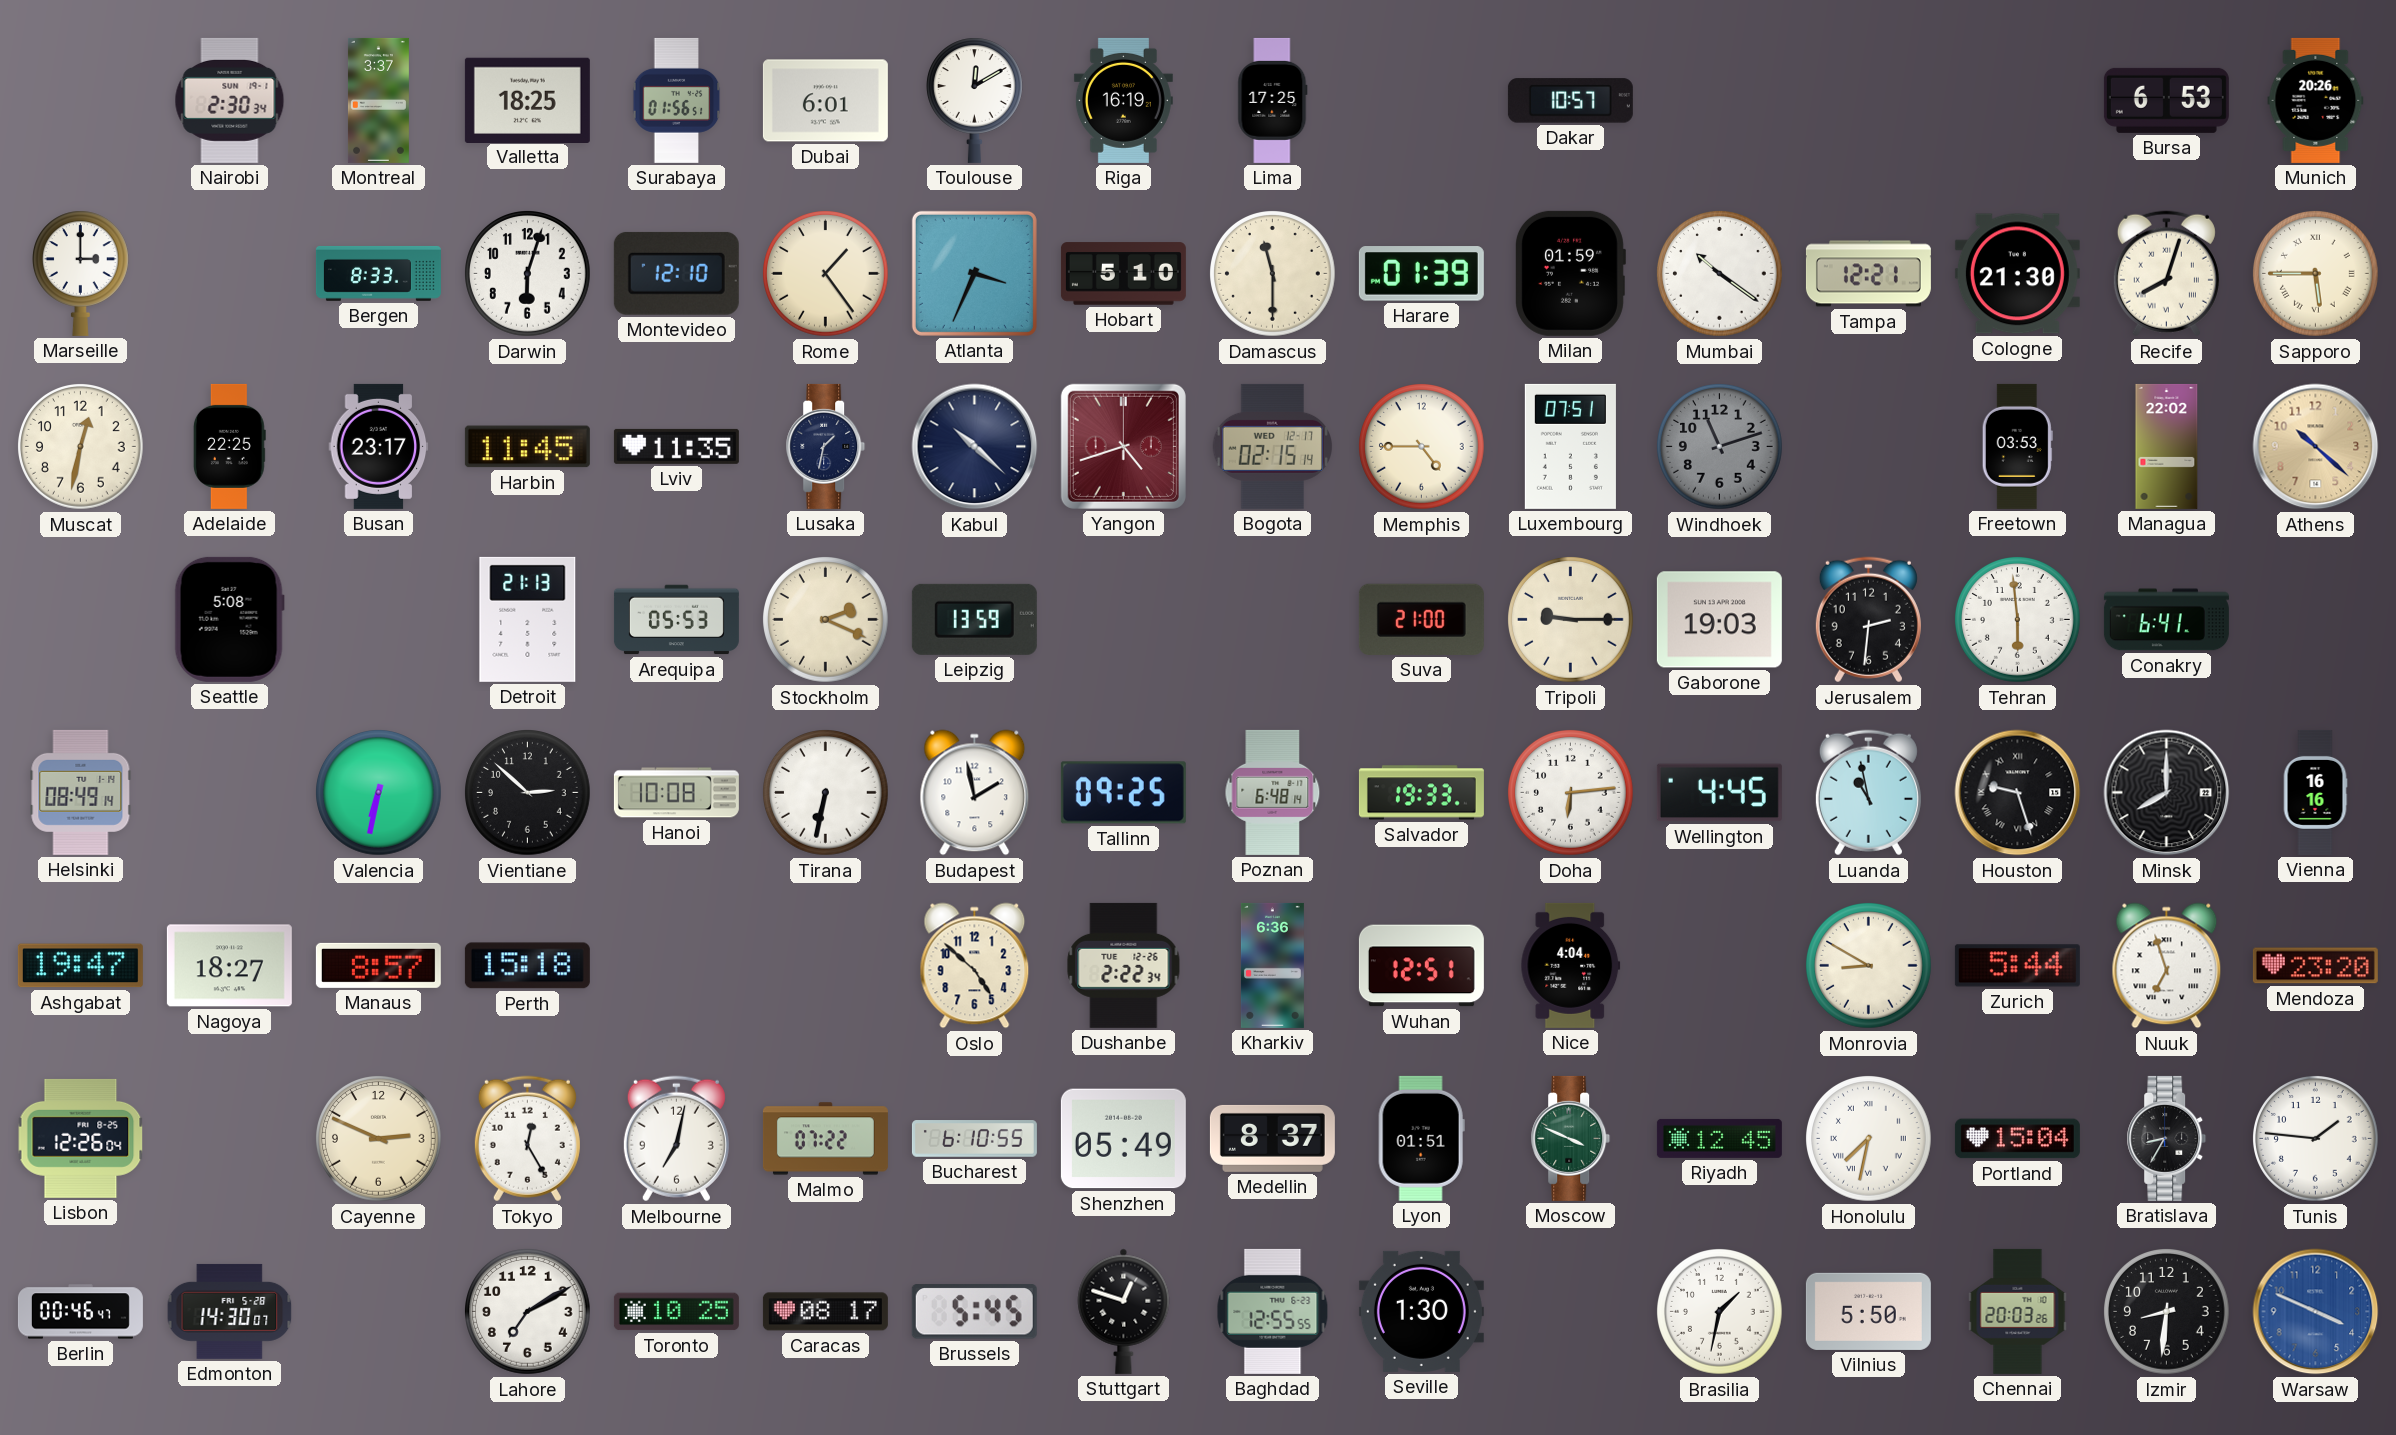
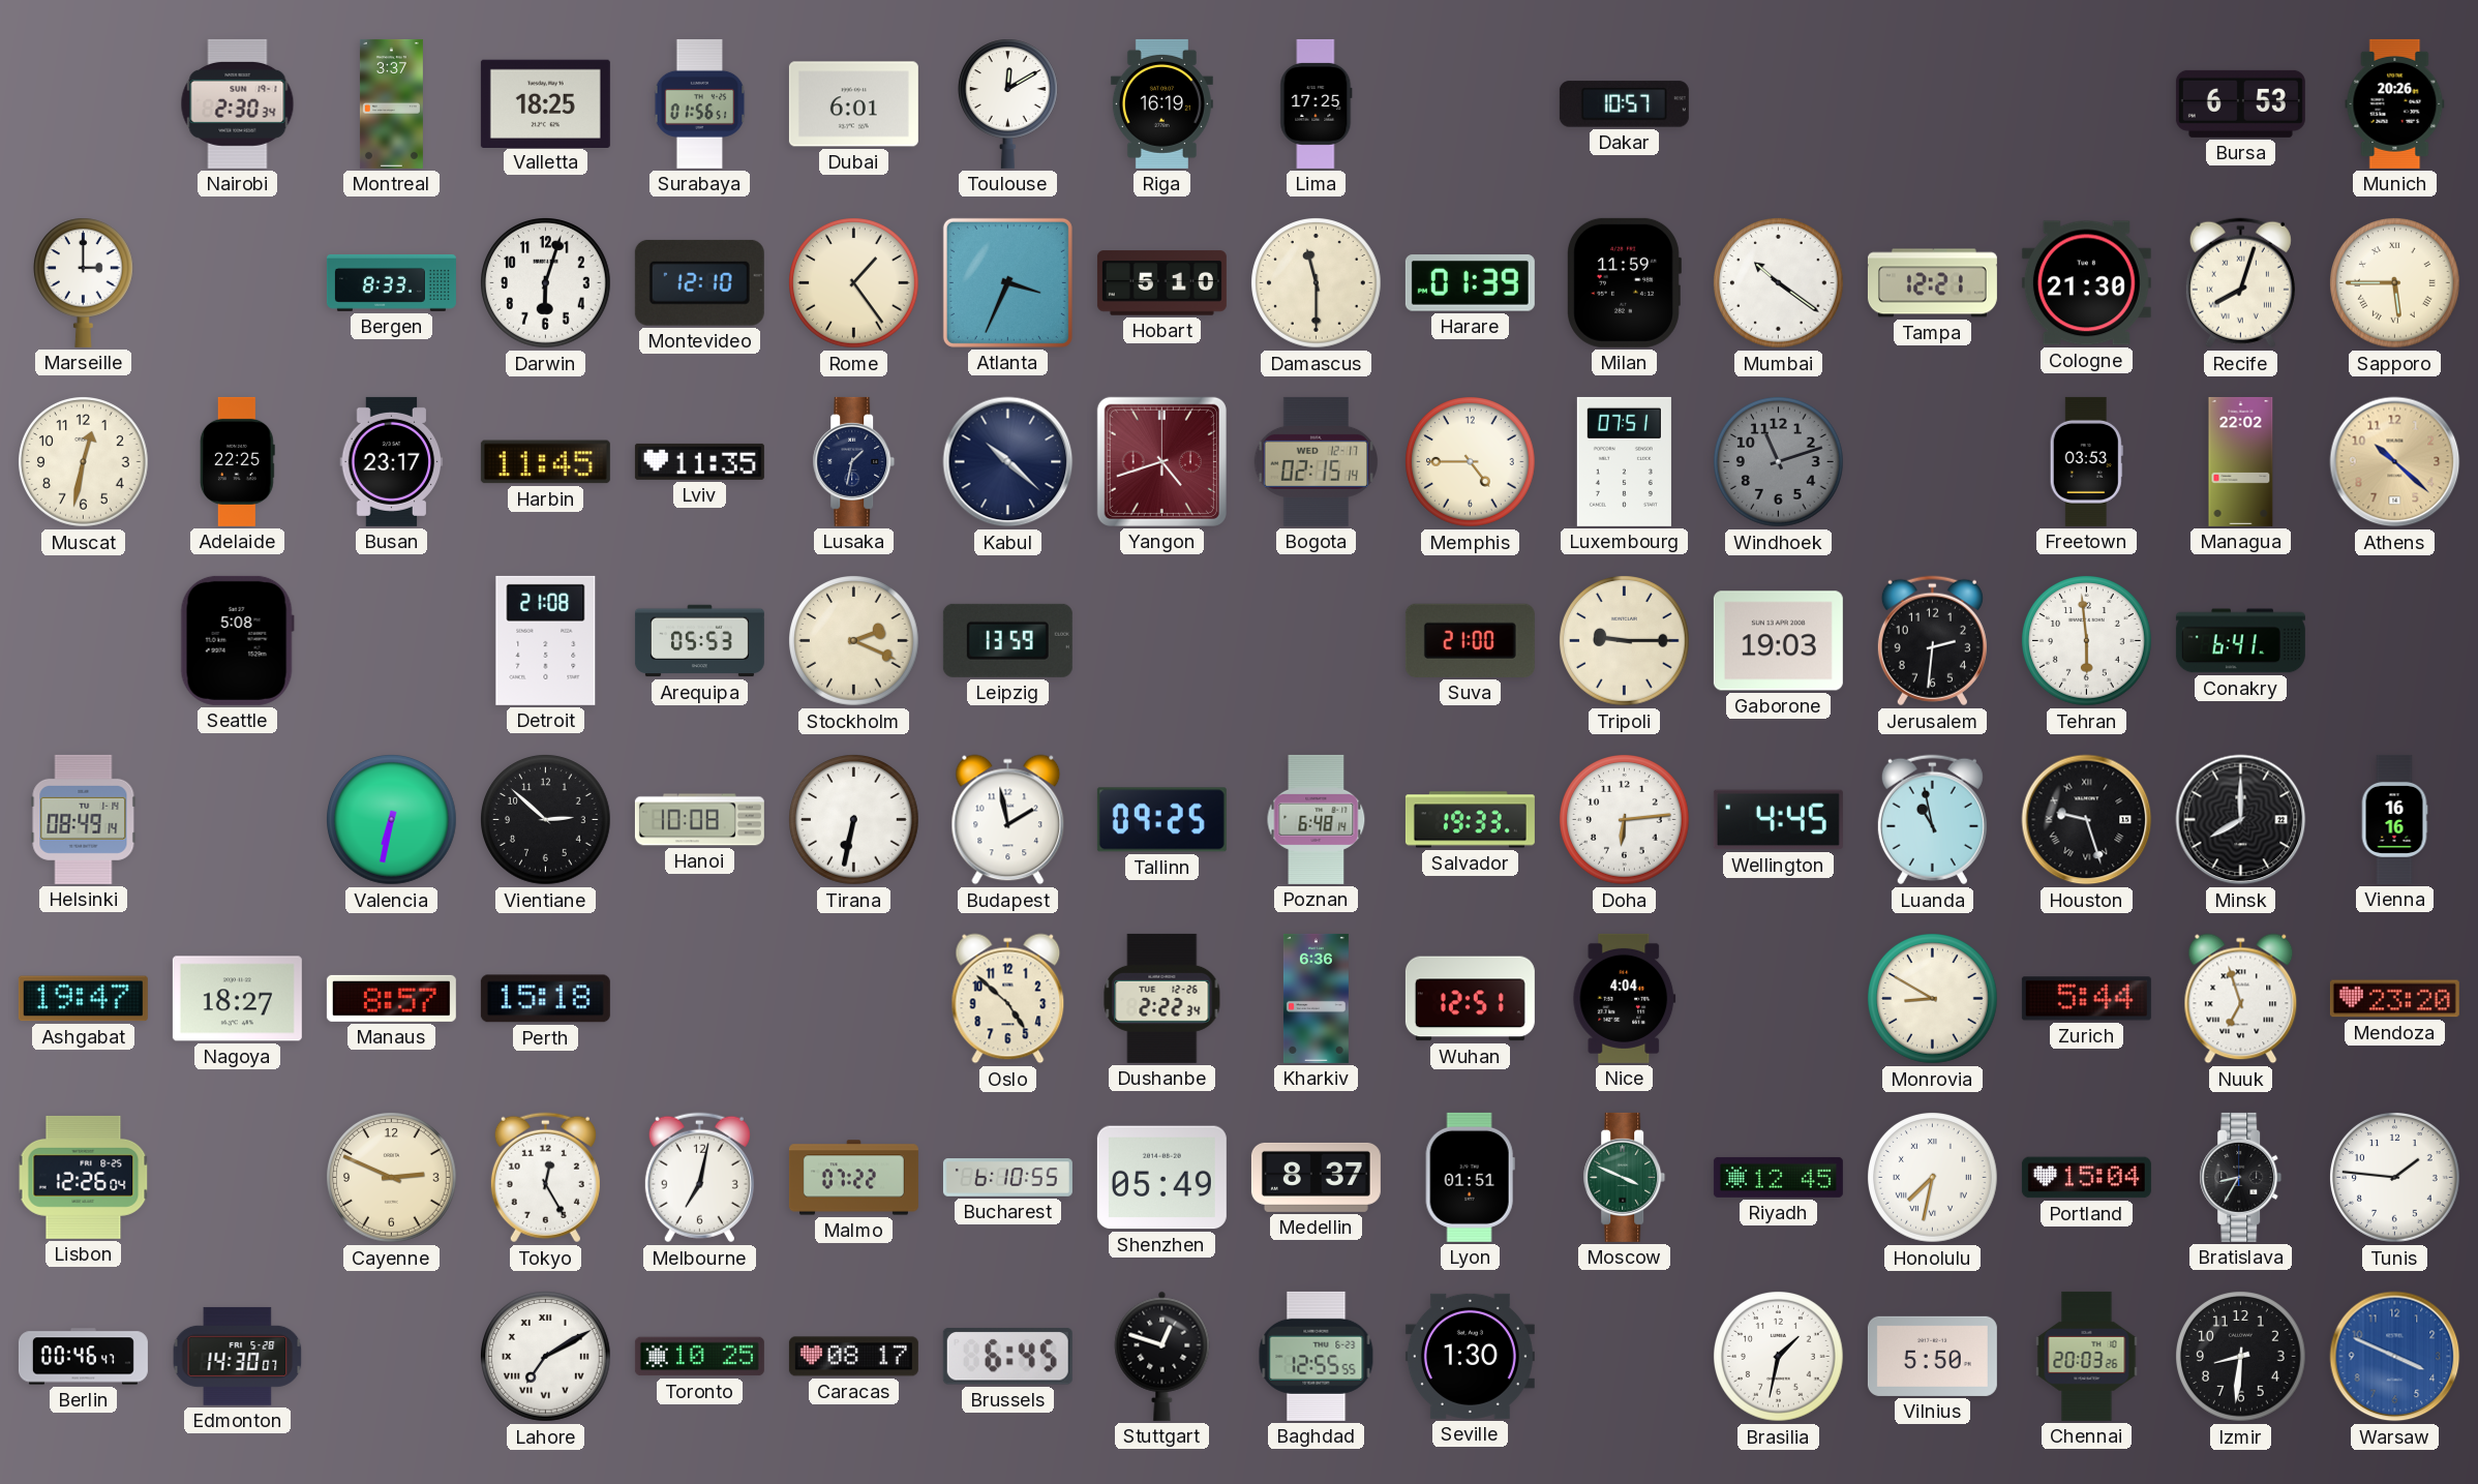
Milan: 01:59 -> 11:59 (1624, 282)
Detroit: 21:13 -> 21:08 (546, 640)
Lahore numerals: Arabic -> Roman (546, 1357)
Brussels: 5:45 -> 6:45 (1007, 1357)
